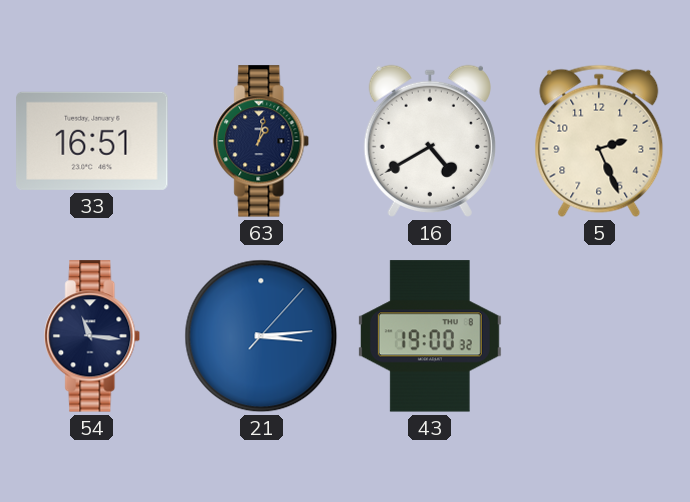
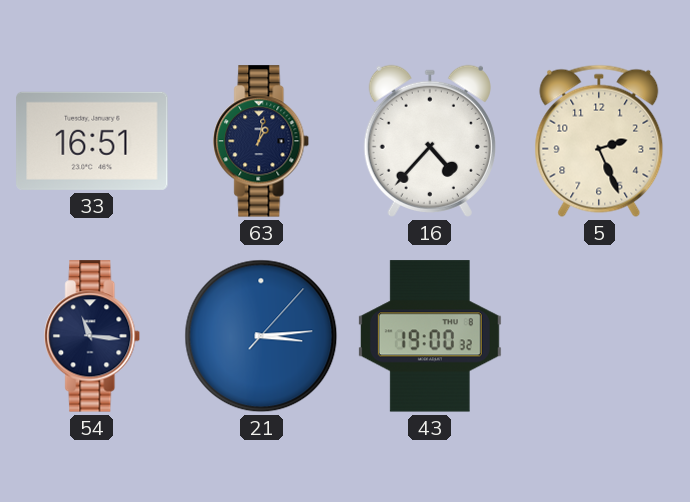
16: 4:40 -> 4:37 (430, 141)
